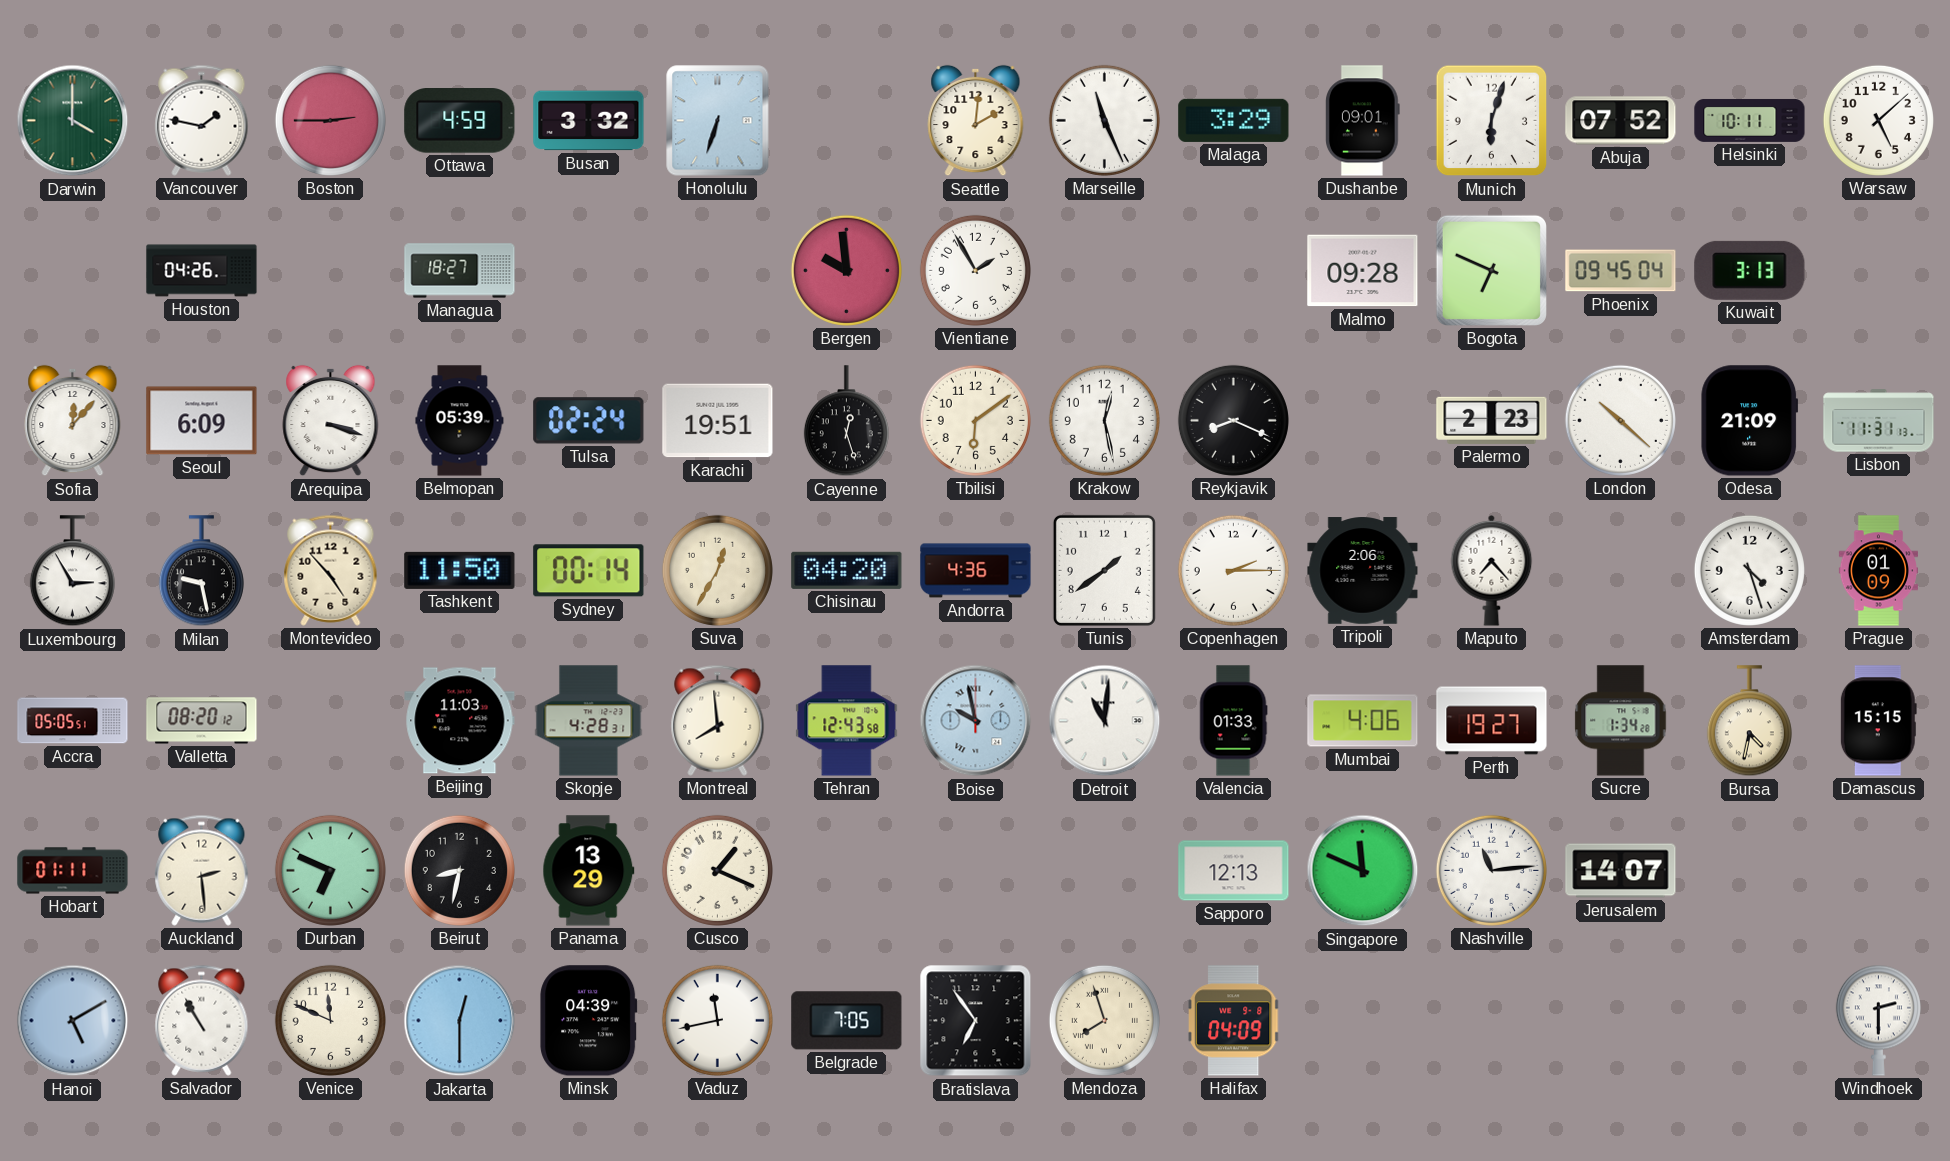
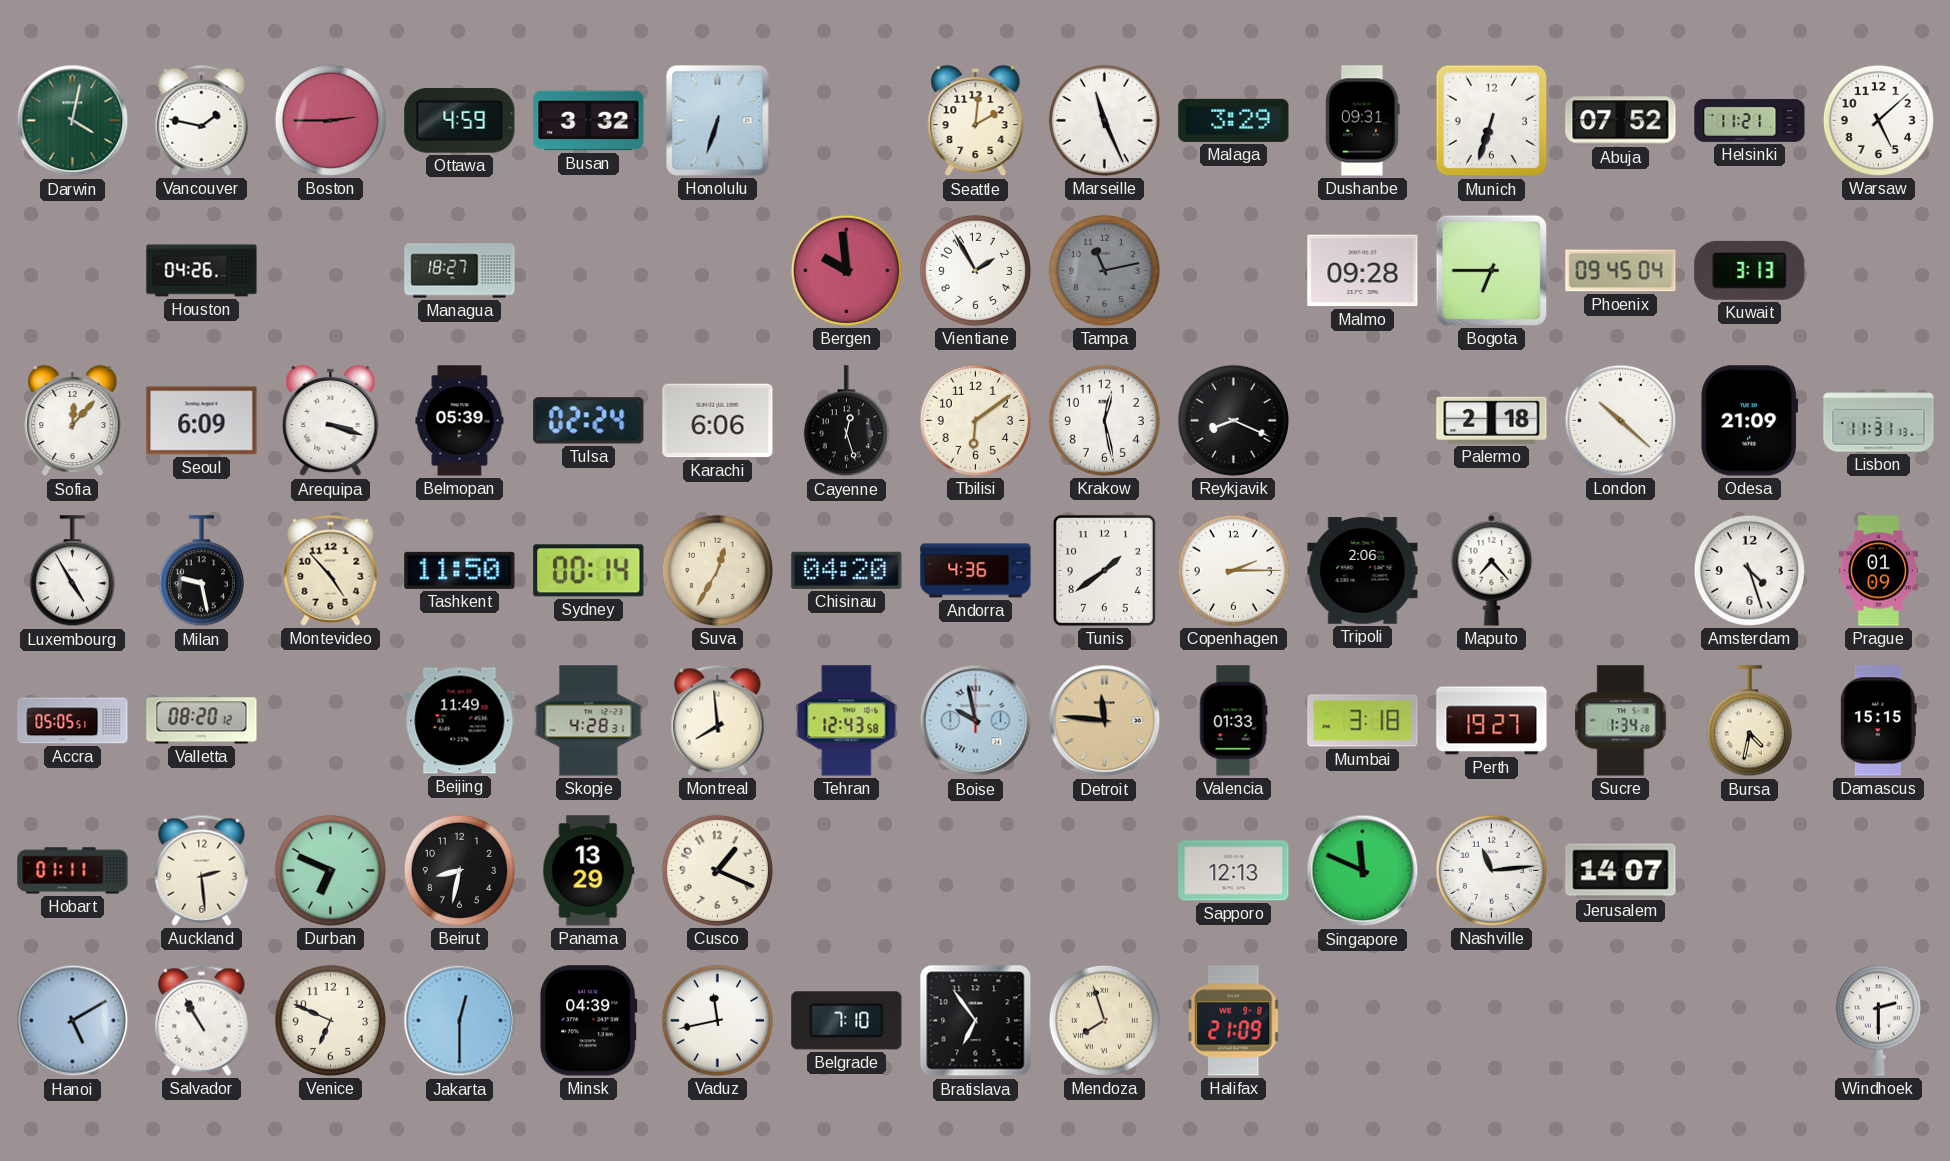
Darwin: 4:00 -> 4:02 (73, 121)
Dushanbe: 09:01 -> 09:31 (1363, 121)
Munich: 6:03 -> 6:33 (1492, 121)
Helsinki: 10:11 -> 11:21 (1750, 120)
Tampa: none -> 11:13 (1104, 270)
Bogota: 6:49 -> 6:45 (1491, 270)
Karachi: 19:51 -> 6:06 (718, 421)
Palermo: 2:23 -> 2:18 (1492, 420)
Luxembourg: 2:55 -> 4:55 (72, 571)
Beijing: 11:03 -> 11:49 (460, 721)
Detroit: 11:01 -> 11:46 (1105, 721)
Detroit dial: white -> champagne (1105, 721)
Mumbai: 4:06 -> 3:18 (1363, 721)
Venice: 11:49 -> 6:49 (330, 1020)
Belgrade: 7:05 -> 7:10 (847, 1021)
Halifax: 04:09 -> 21:09 (1234, 1021)
